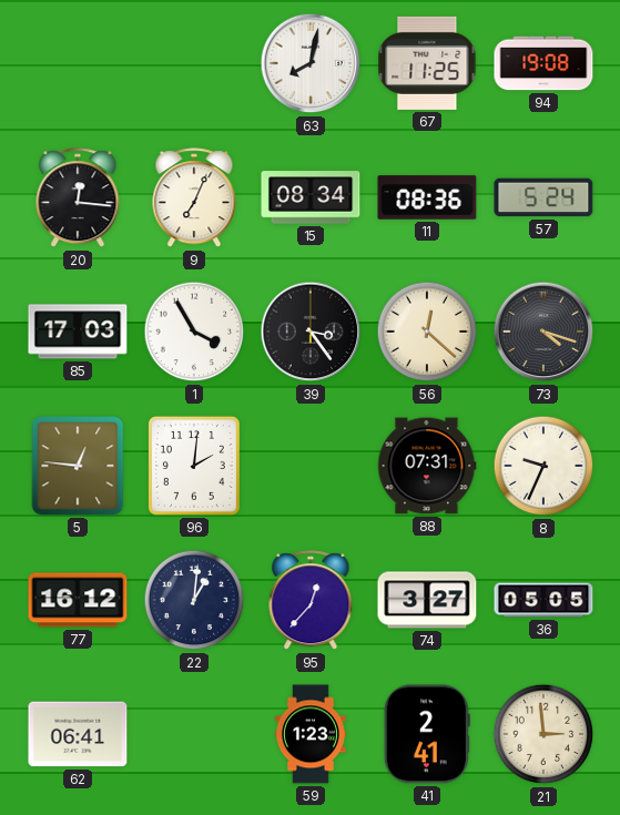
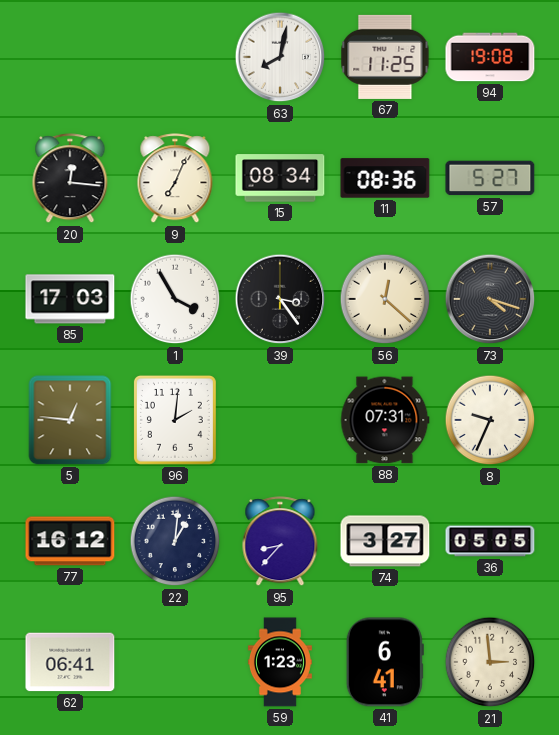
57: 5:24 -> 5:27 (490, 178)
95: 12:37 -> 8:37 (280, 542)
41: 2:41 -> 6:41 (385, 662)
